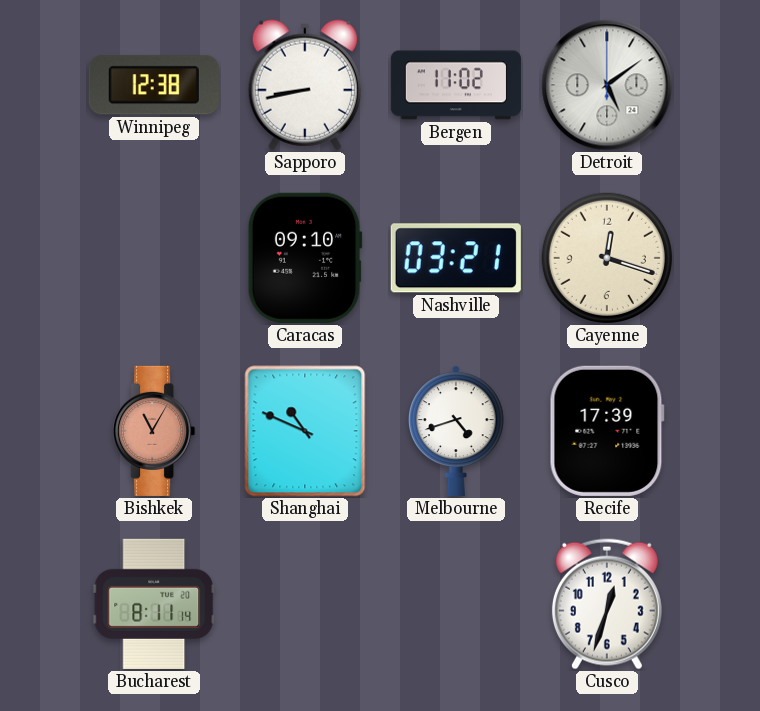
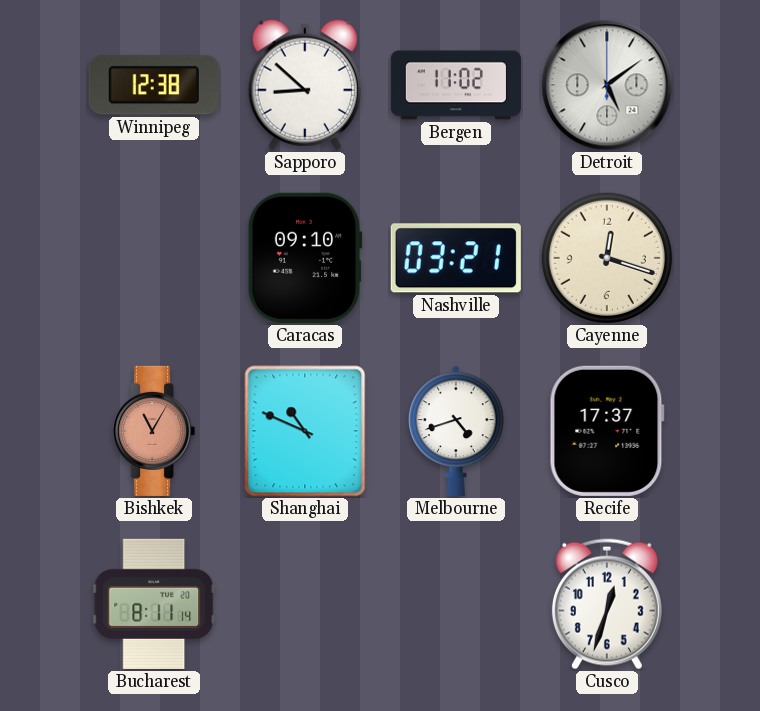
Sapporo: 8:43 -> 8:52 (305, 85)
Recife: 17:39 -> 17:37 (607, 431)
